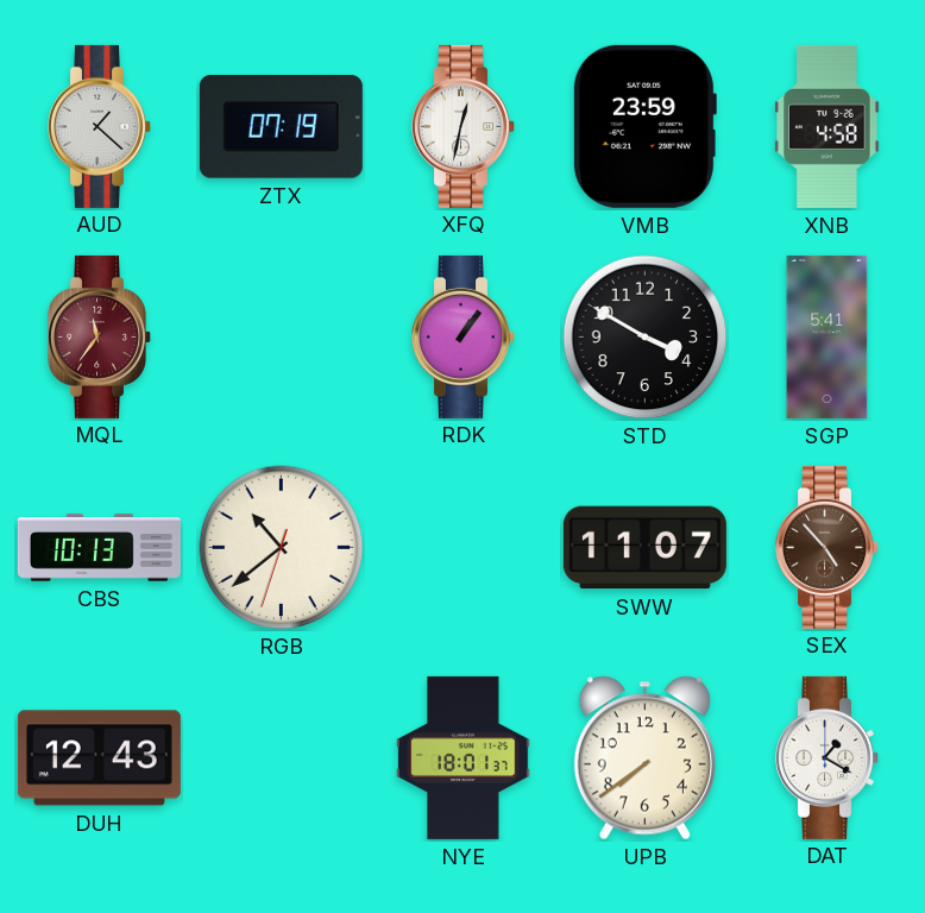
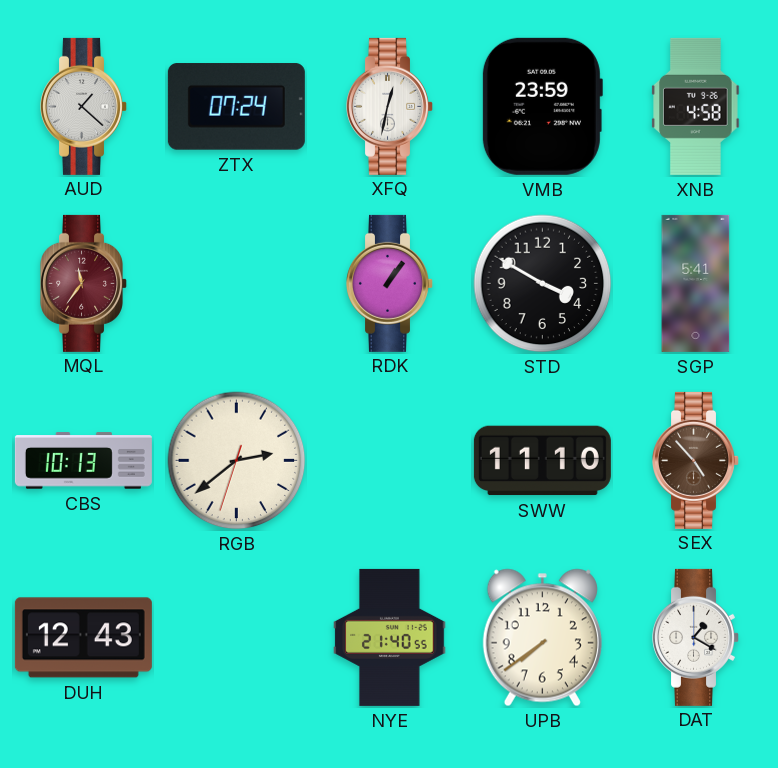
ZTX: 07:19 -> 07:24 (236, 107)
RGB: 10:38 -> 2:38 (237, 461)
SWW: 11:07 -> 11:10 (542, 461)
NYE: 18:01 -> 21:40 (390, 637)
